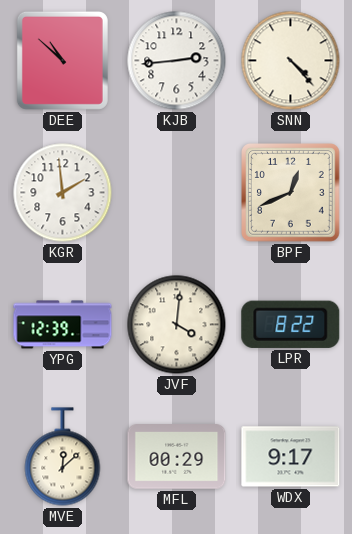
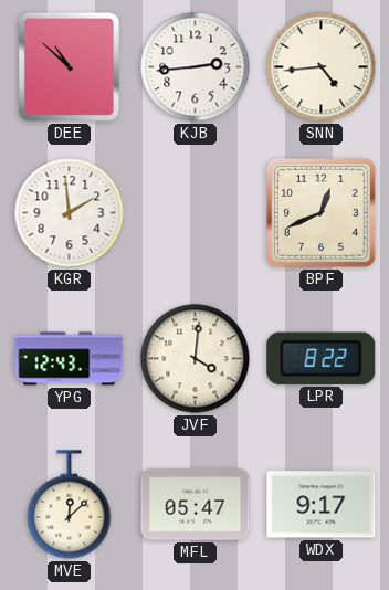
SNN: 4:23 -> 4:44 (322, 67)
YPG: 12:39 -> 12:43 (70, 359)
MFL: 00:29 -> 05:47 (196, 505)
